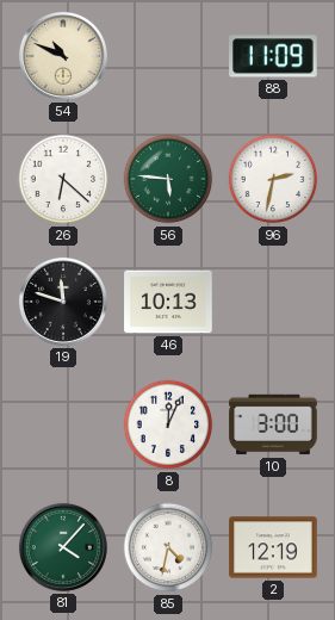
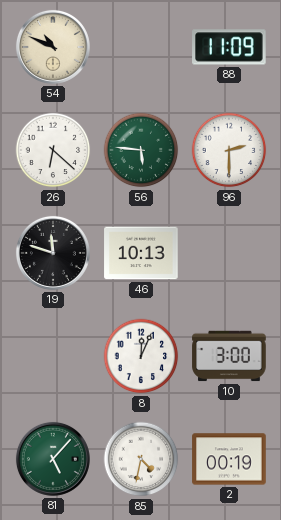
96: 2:32 -> 2:30 (229, 150)
81: 4:07 -> 5:07 (53, 459)
2: 12:19 -> 00:19 (229, 459)
